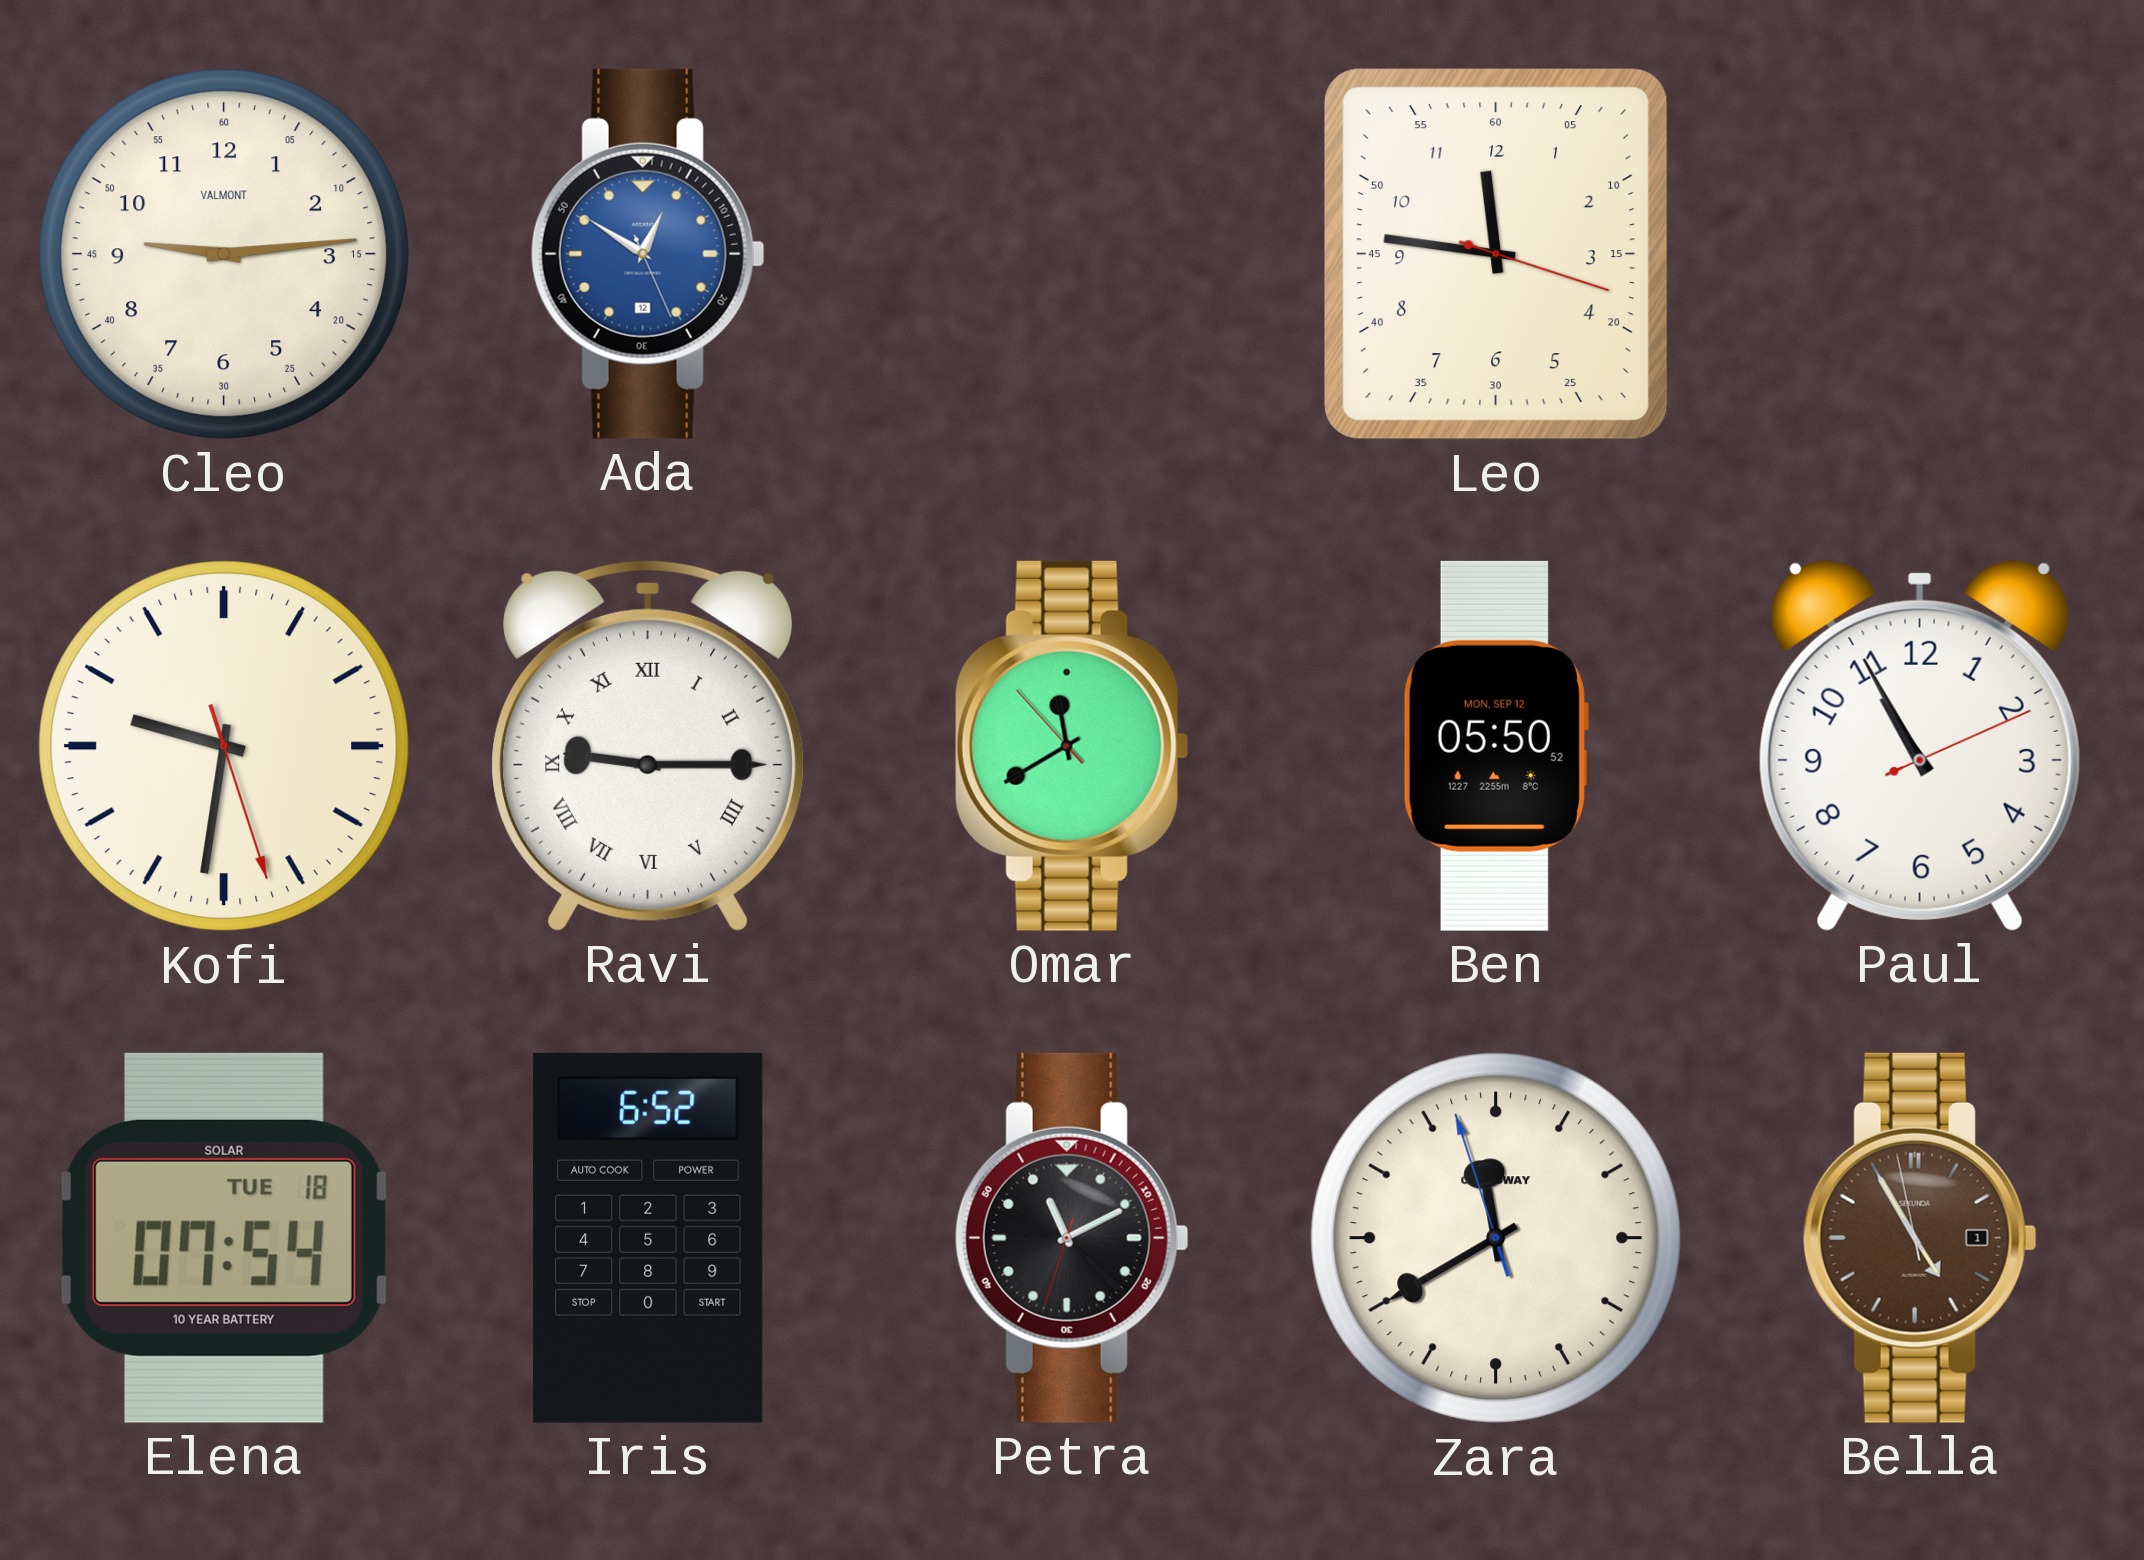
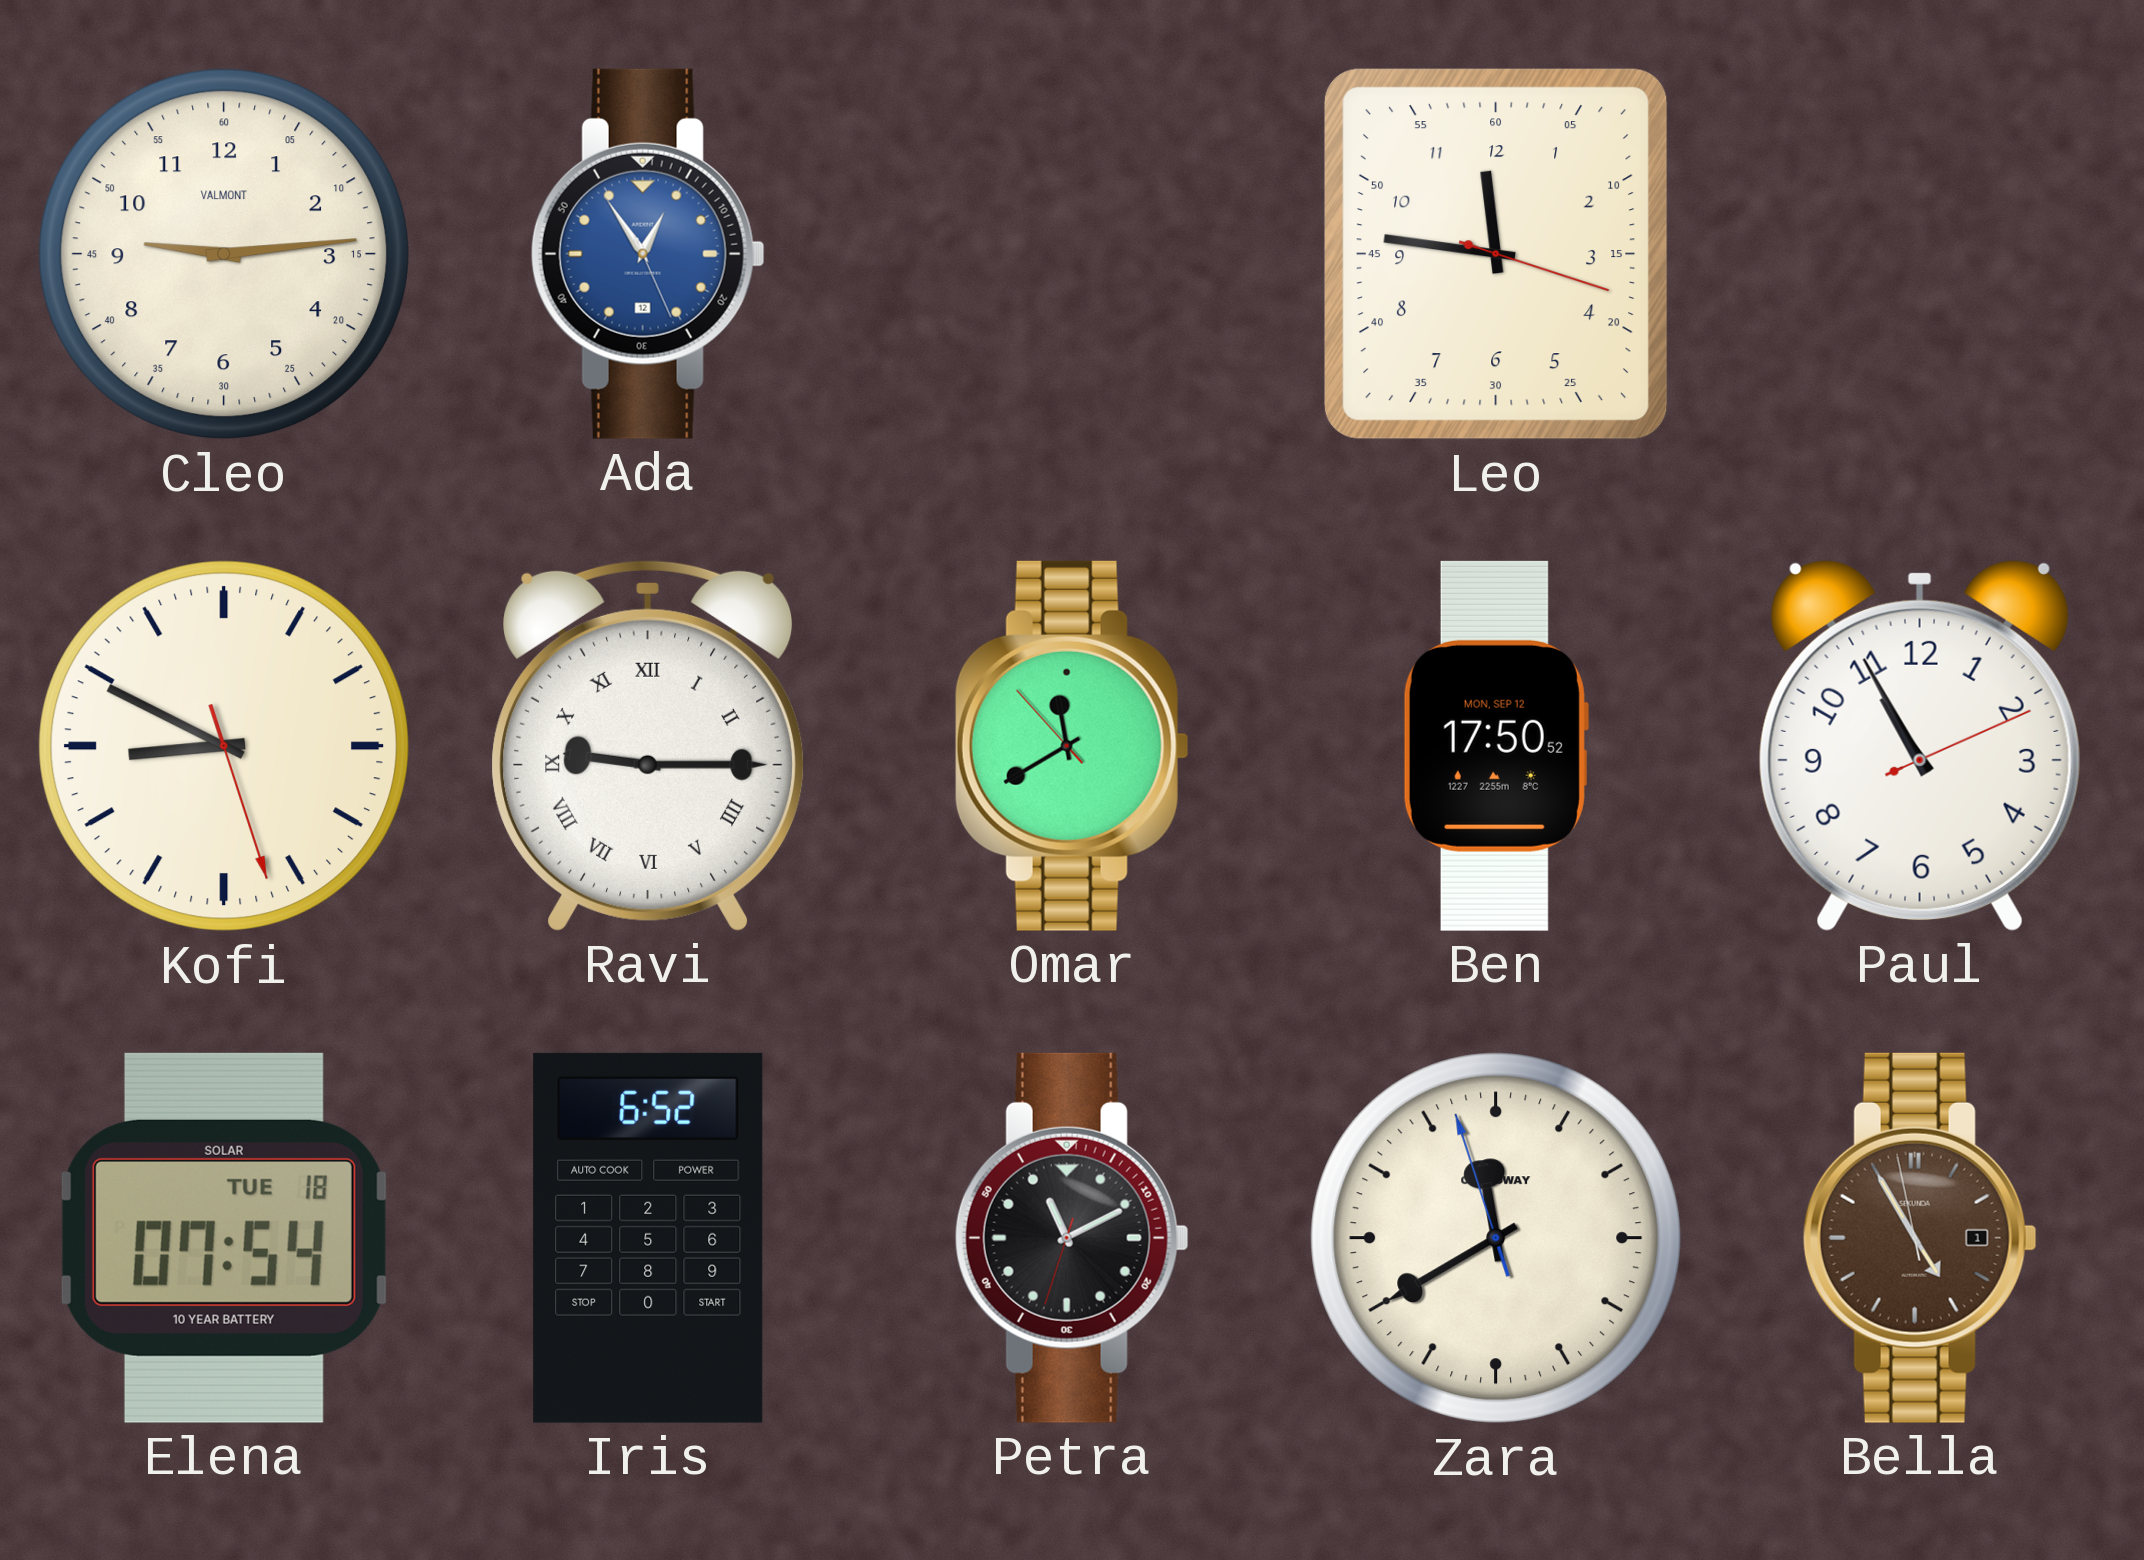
Ada: 12:50 -> 12:54 (648, 254)
Kofi: 9:31 -> 8:49 (224, 746)
Ben: 05:50 -> 17:50 (1496, 746)
